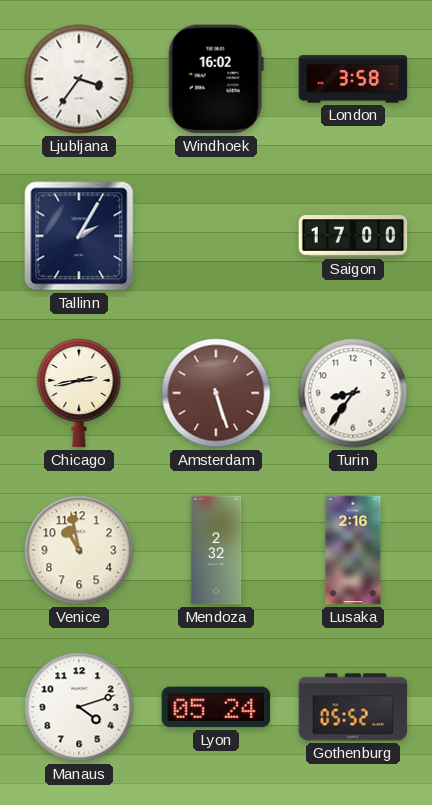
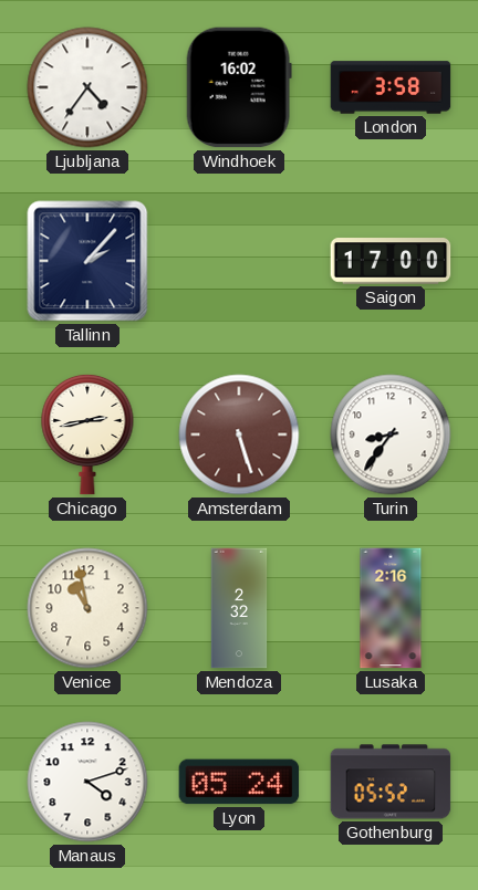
Ljubljana: 3:36 -> 4:36 (87, 87)
Tallinn: 2:05 -> 2:07 (87, 261)
